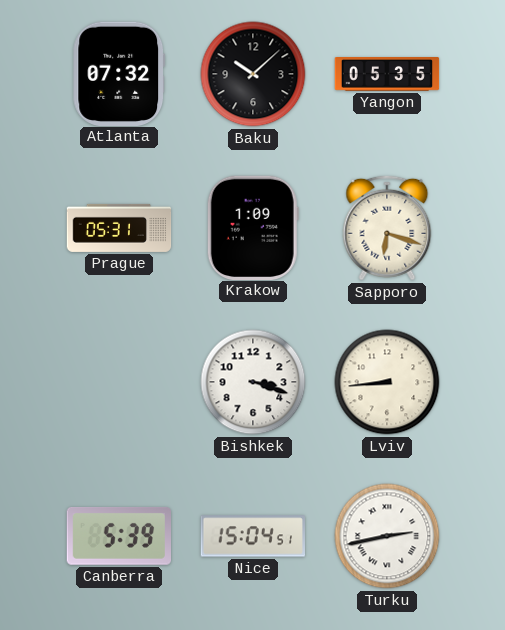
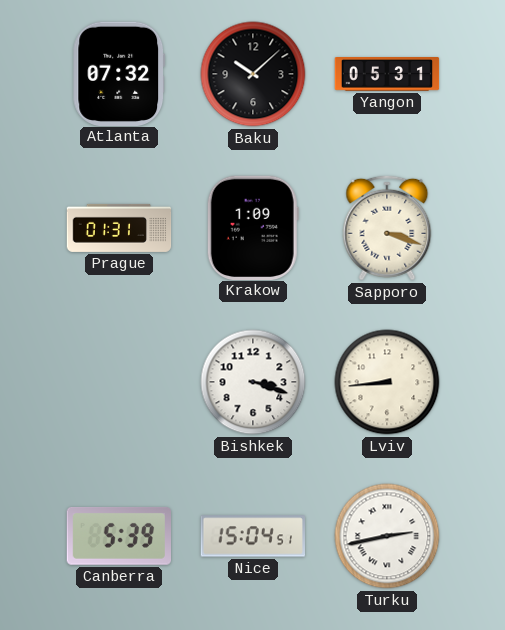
Yangon: 05:35 -> 05:31 (387, 75)
Prague: 05:31 -> 01:31 (119, 228)
Sapporo: 6:18 -> 3:18 (387, 228)
